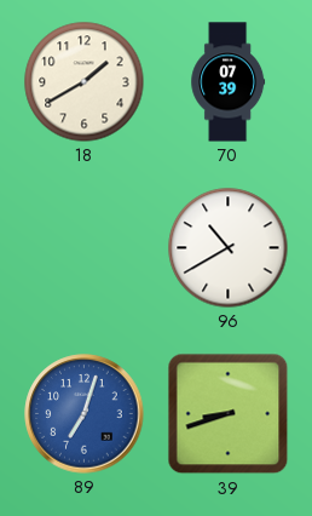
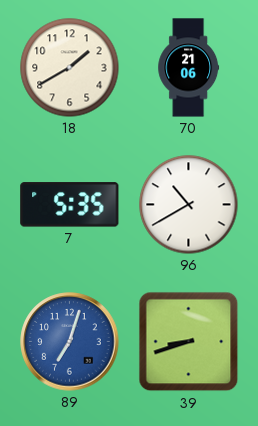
70: 07:39 -> 21:06 (189, 68)
7: none -> 5:35 (70, 205)
